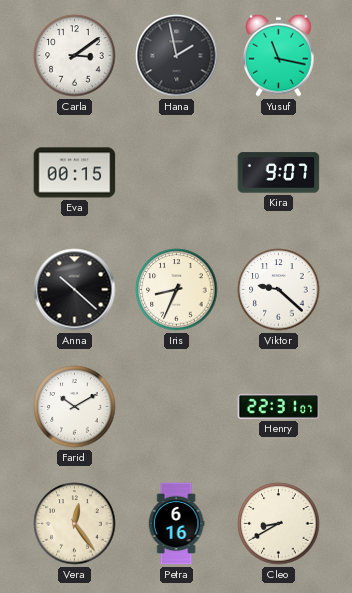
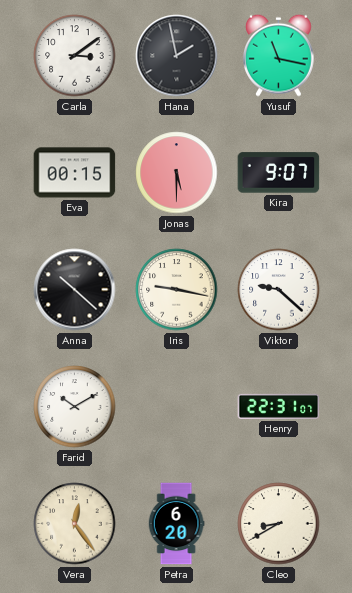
Jonas: none -> 5:30 (177, 173)
Iris: 8:34 -> 9:17 (177, 290)
Petra: 6:16 -> 6:20 (176, 524)
